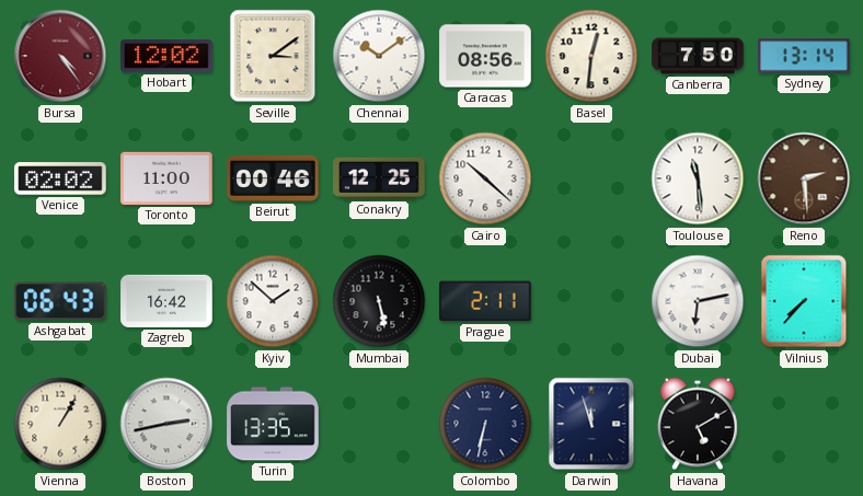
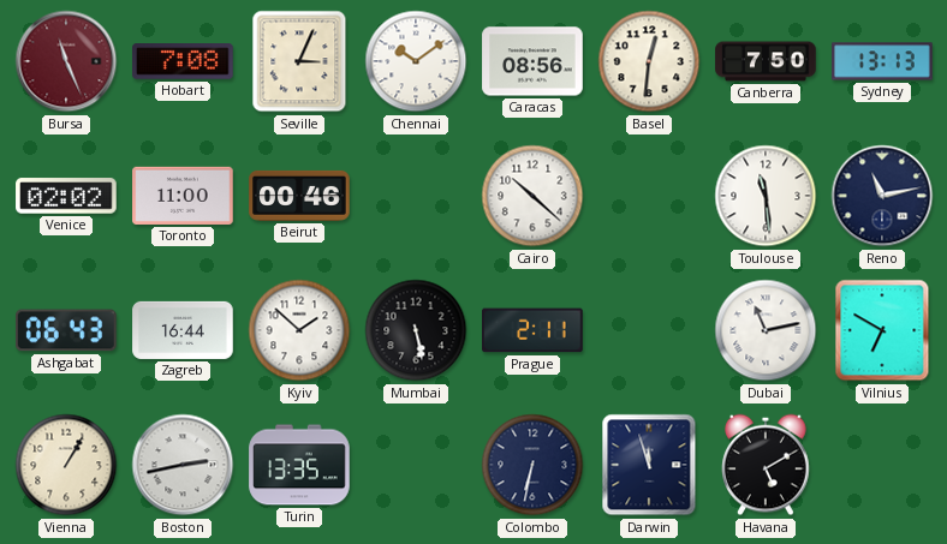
Bursa: 4:24 -> 11:26 (66, 61)
Hobart: 12:02 -> 7:08 (183, 62)
Seville: 3:09 -> 3:04 (299, 61)
Sydney: 13:14 -> 13:13 (882, 61)
Conakry: 12:25 -> none (379, 178)
Reno: 2:29 -> 11:13 (882, 196)
Reno dial: brown -> navy (882, 196)
Zagreb: 16:42 -> 16:44 (183, 330)
Dubai: 6:13 -> 11:13 (766, 330)
Vilnius: 7:37 -> 6:50 (882, 330)
